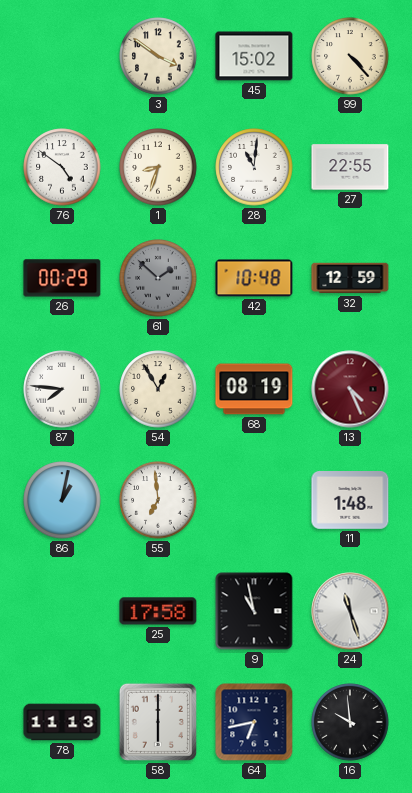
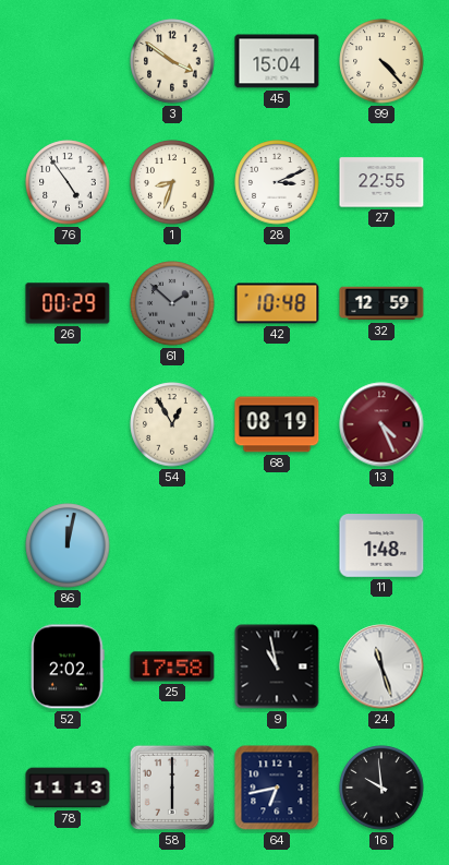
45: 15:02 -> 15:04 (277, 61)
76: 4:51 -> 4:54 (68, 182)
28: 11:01 -> 3:11 (277, 182)
87: 7:46 -> none (62, 389)
86: 1:02 -> 12:02 (68, 545)
55: 6:59 -> none (158, 500)
52: none -> 2:02 (68, 666)
